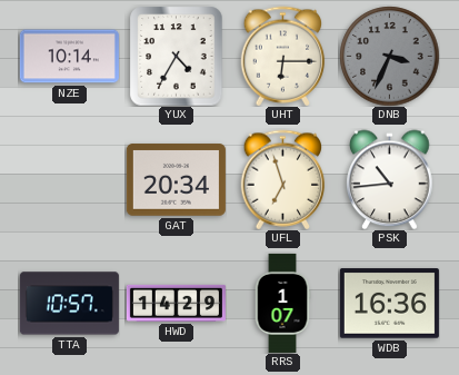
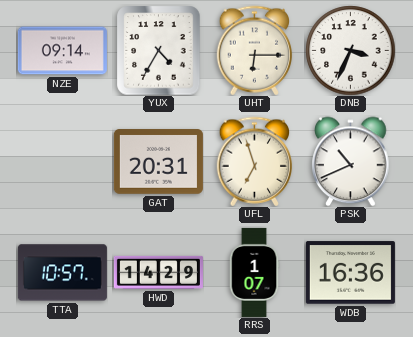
NZE: 10:14 -> 09:14 (62, 51)
DNB dial: grey -> white (350, 50)
GAT: 20:34 -> 20:31 (158, 162)
PSK: 10:44 -> 10:41 (351, 161)
